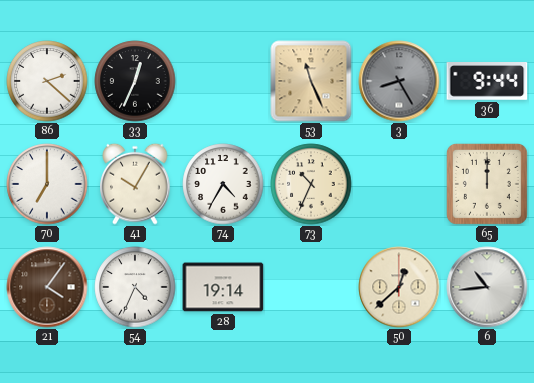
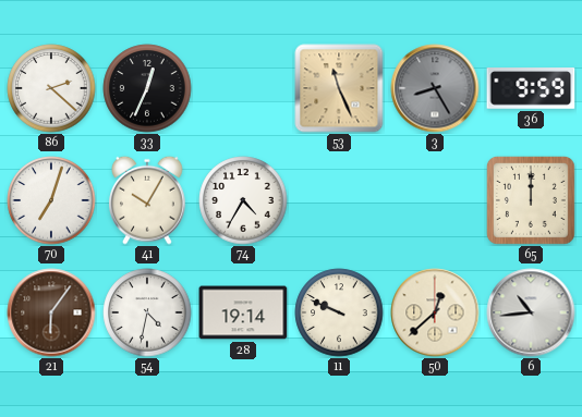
36: 9:44 -> 9:59 (531, 89)
70: 7:00 -> 7:03 (51, 200)
73: 10:34 -> none (311, 184)
21: 4:06 -> 6:06 (51, 312)
54: 4:34 -> 4:32 (147, 312)
11: none -> 9:49 (339, 312)
